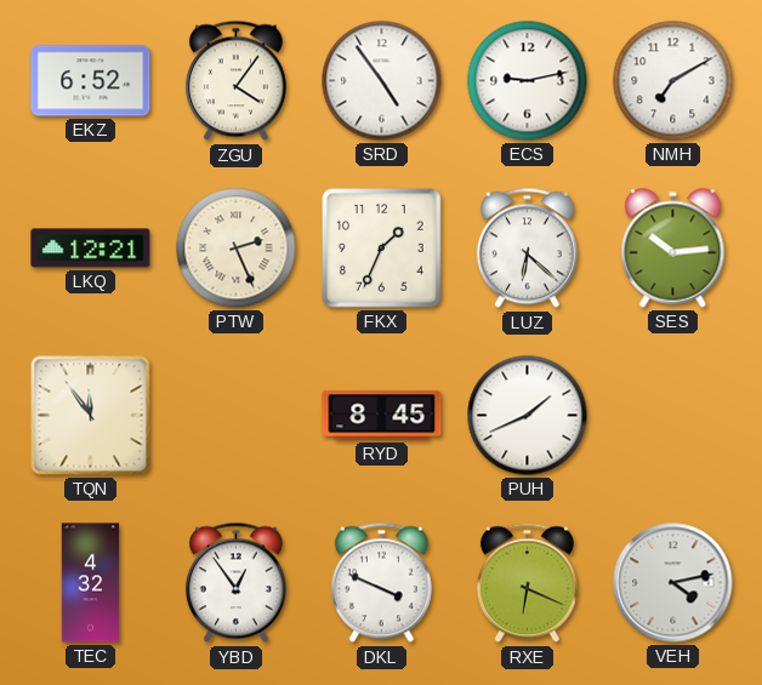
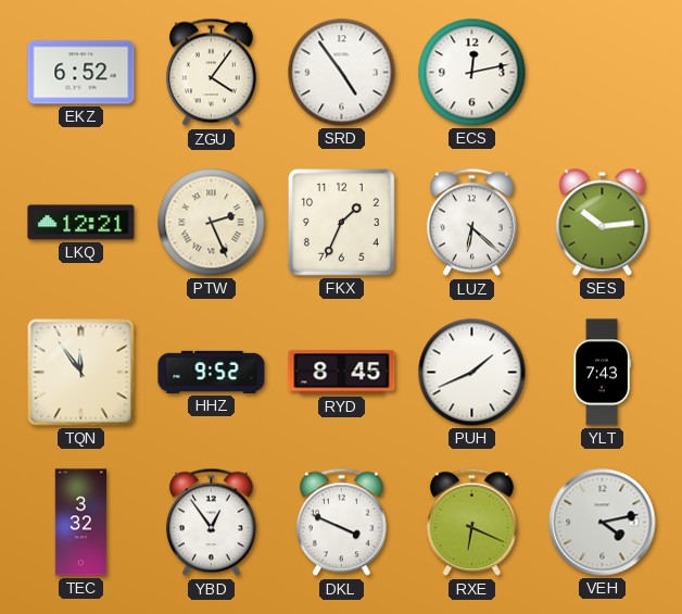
ECS: 9:13 -> 12:13 (472, 73)
NMH: 7:10 -> none (673, 81)
HHZ: none -> 9:52 (212, 372)
YLT: none -> 7:43 (602, 373)
TEC: 4:32 -> 3:32 (81, 523)
